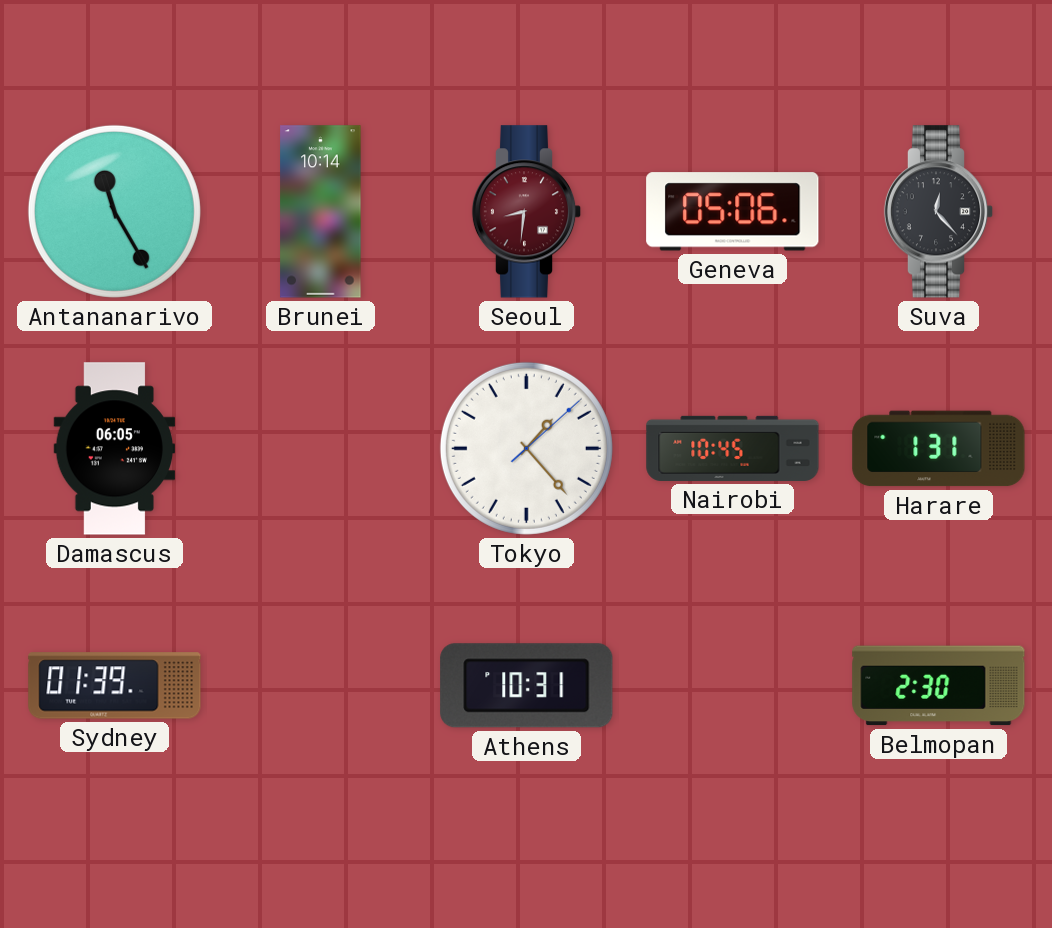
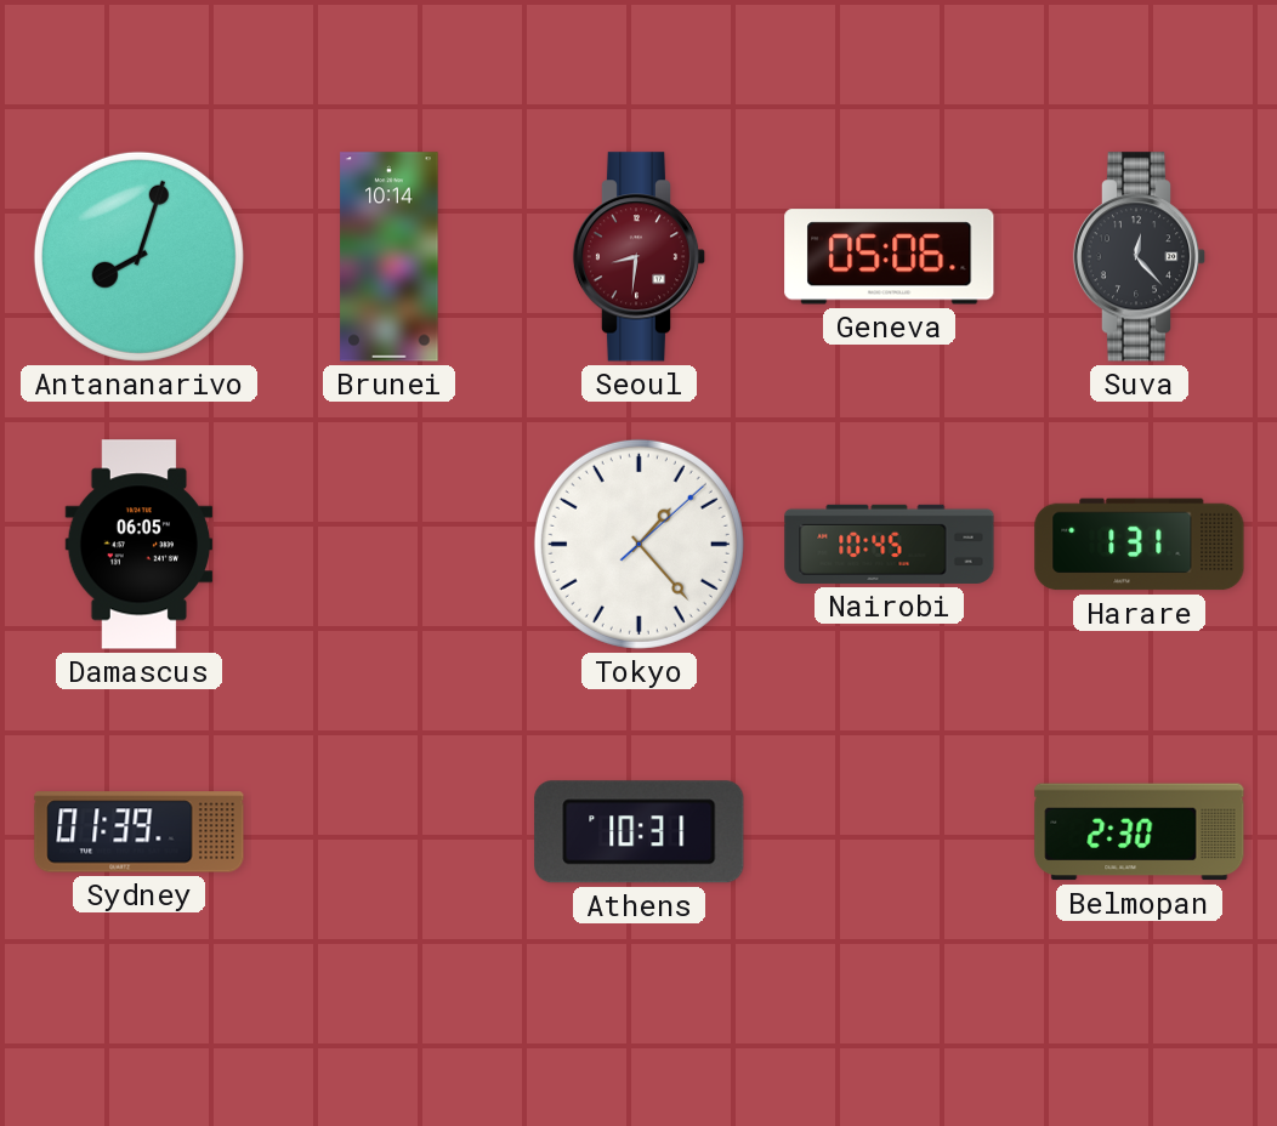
Antananarivo: 11:25 -> 8:03 (138, 256)
